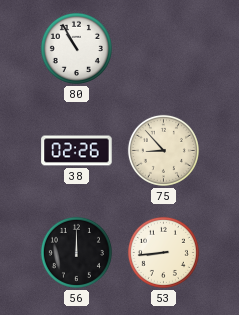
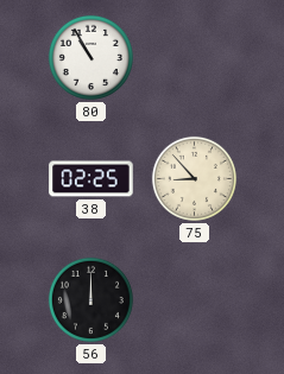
38: 02:26 -> 02:25 (91, 179)
53: 8:44 -> none (163, 252)
